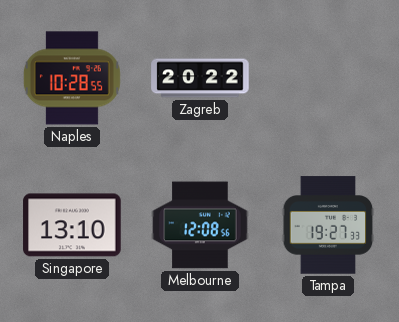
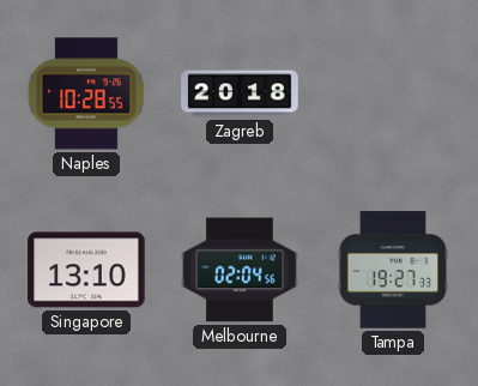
Zagreb: 20:22 -> 20:18 (240, 94)
Melbourne: 12:08 -> 02:04 (240, 270)
